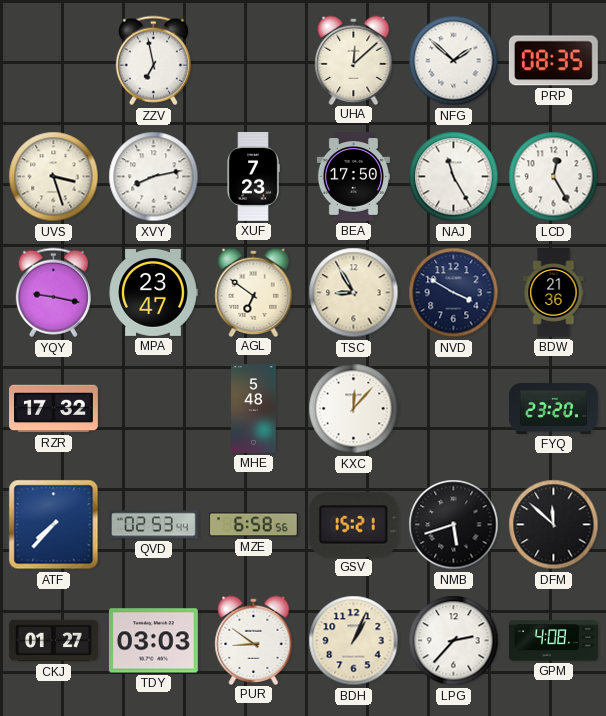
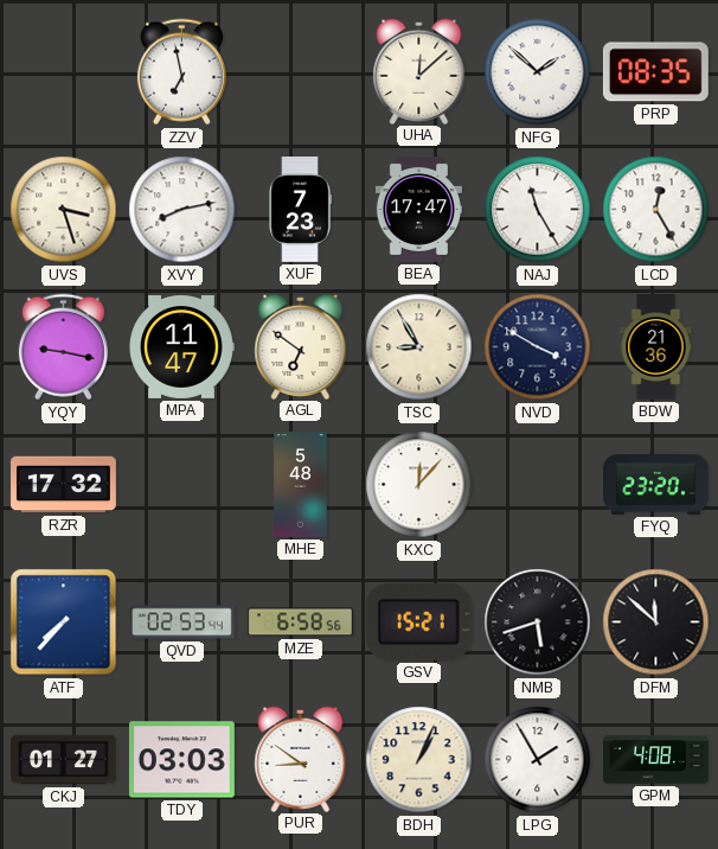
BEA: 17:50 -> 17:47 (418, 210)
MPA: 23:47 -> 11:47 (181, 347)
LPG: 2:37 -> 1:55 (538, 760)
